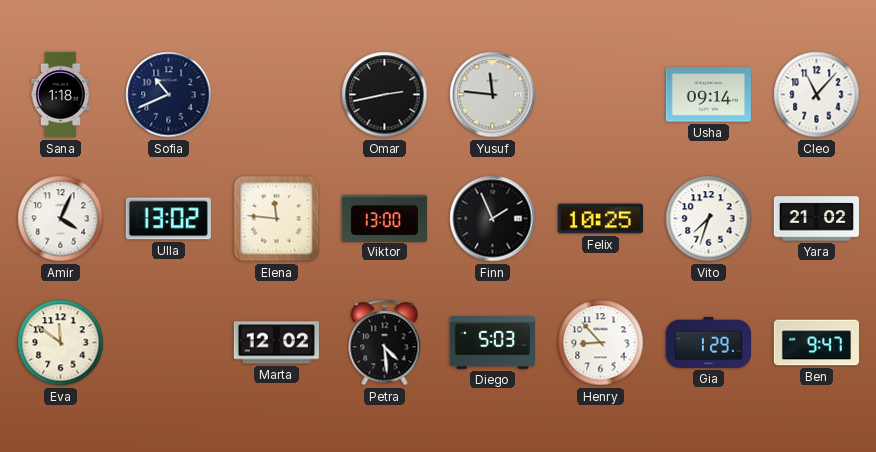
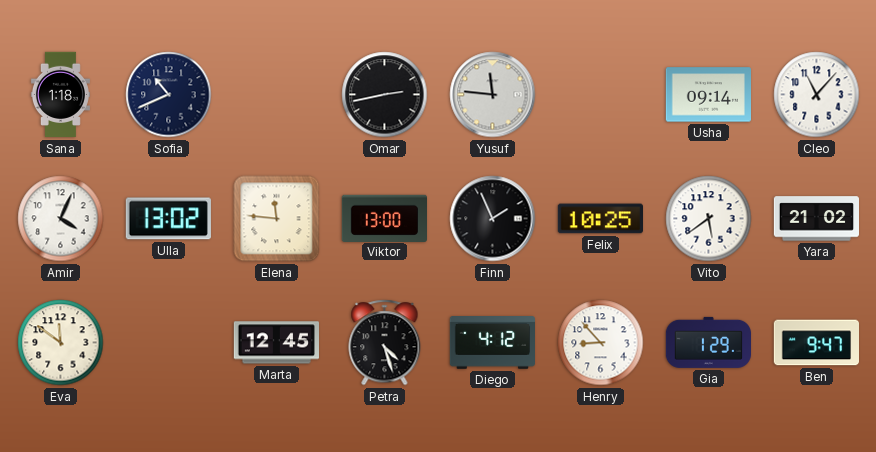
Vito: 7:33 -> 5:39 (709, 219)
Marta: 12:02 -> 12:45 (276, 343)
Petra: 4:29 -> 4:27 (385, 343)
Diego: 5:03 -> 4:12 (492, 343)
